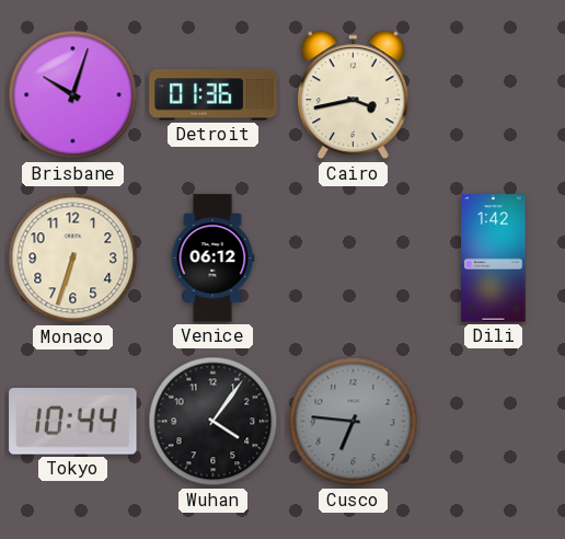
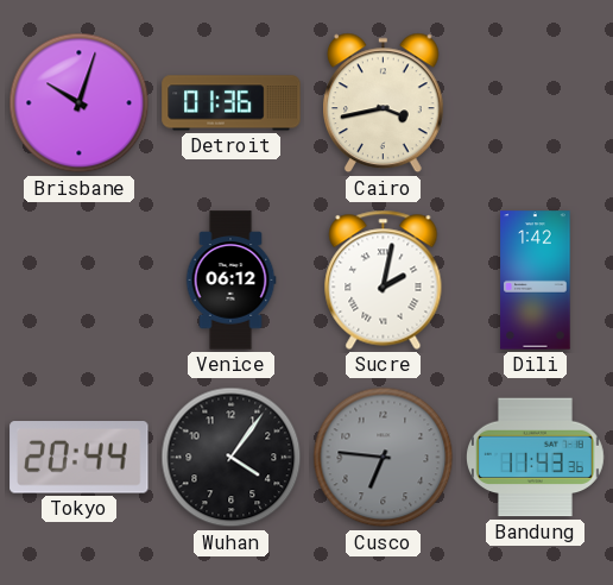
Monaco: 6:33 -> none (73, 259)
Sucre: none -> 2:02 (384, 279)
Tokyo: 10:44 -> 20:44 (80, 458)
Bandung: none -> 11:43 (536, 458)
